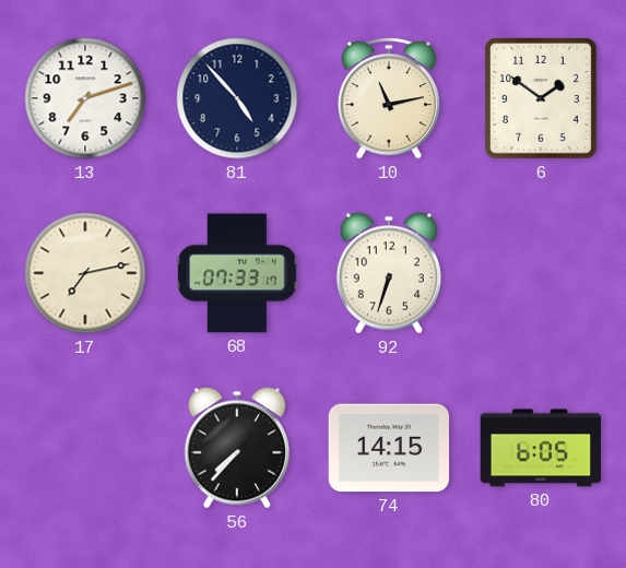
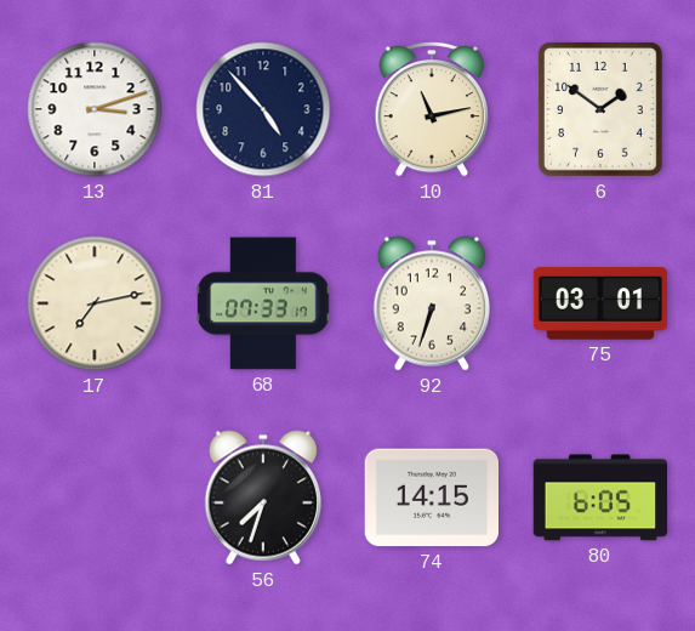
13: 7:12 -> 3:12 (95, 109)
75: none -> 03:01 (600, 303)
56: 7:37 -> 7:33 (262, 498)
